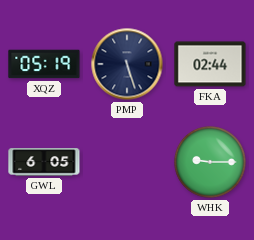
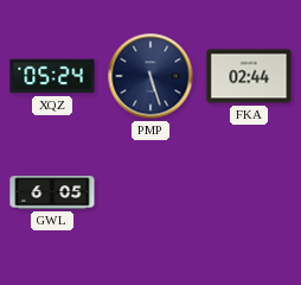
XQZ: 05:19 -> 05:24 (52, 76)
WHK: 9:15 -> none (210, 162)
